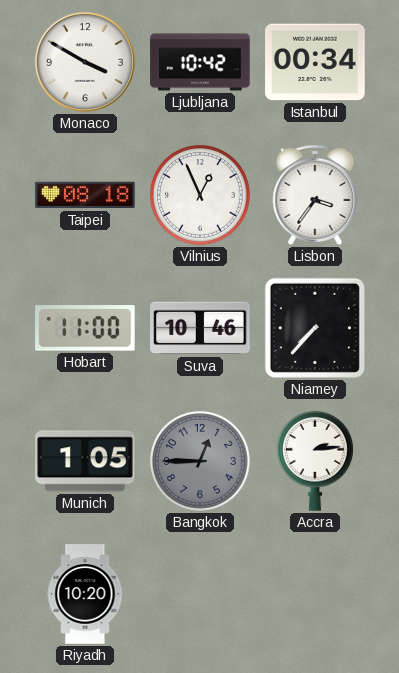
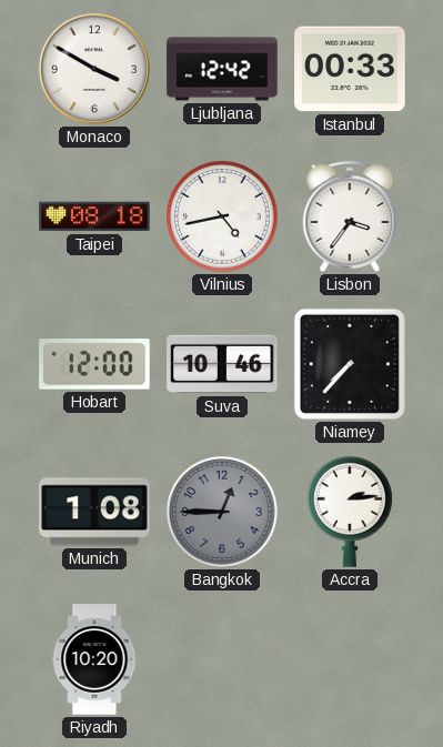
Ljubljana: 10:42 -> 12:42 (222, 69)
Istanbul: 00:34 -> 00:33 (350, 69)
Vilnius: 12:56 -> 4:43 (222, 216)
Hobart: 11:00 -> 12:00 (94, 364)
Munich: 1:05 -> 1:08 (94, 512)
